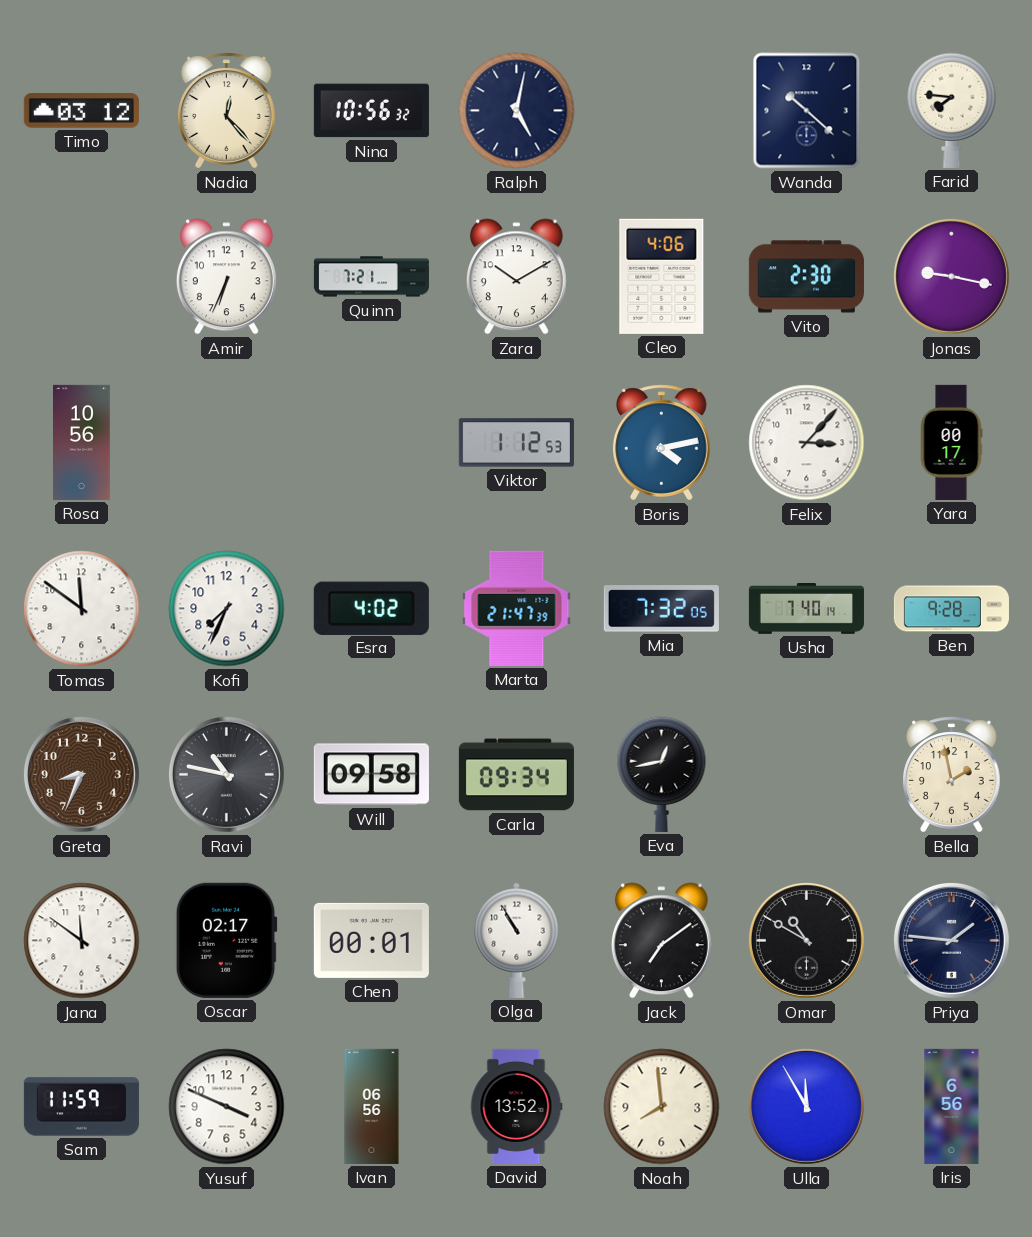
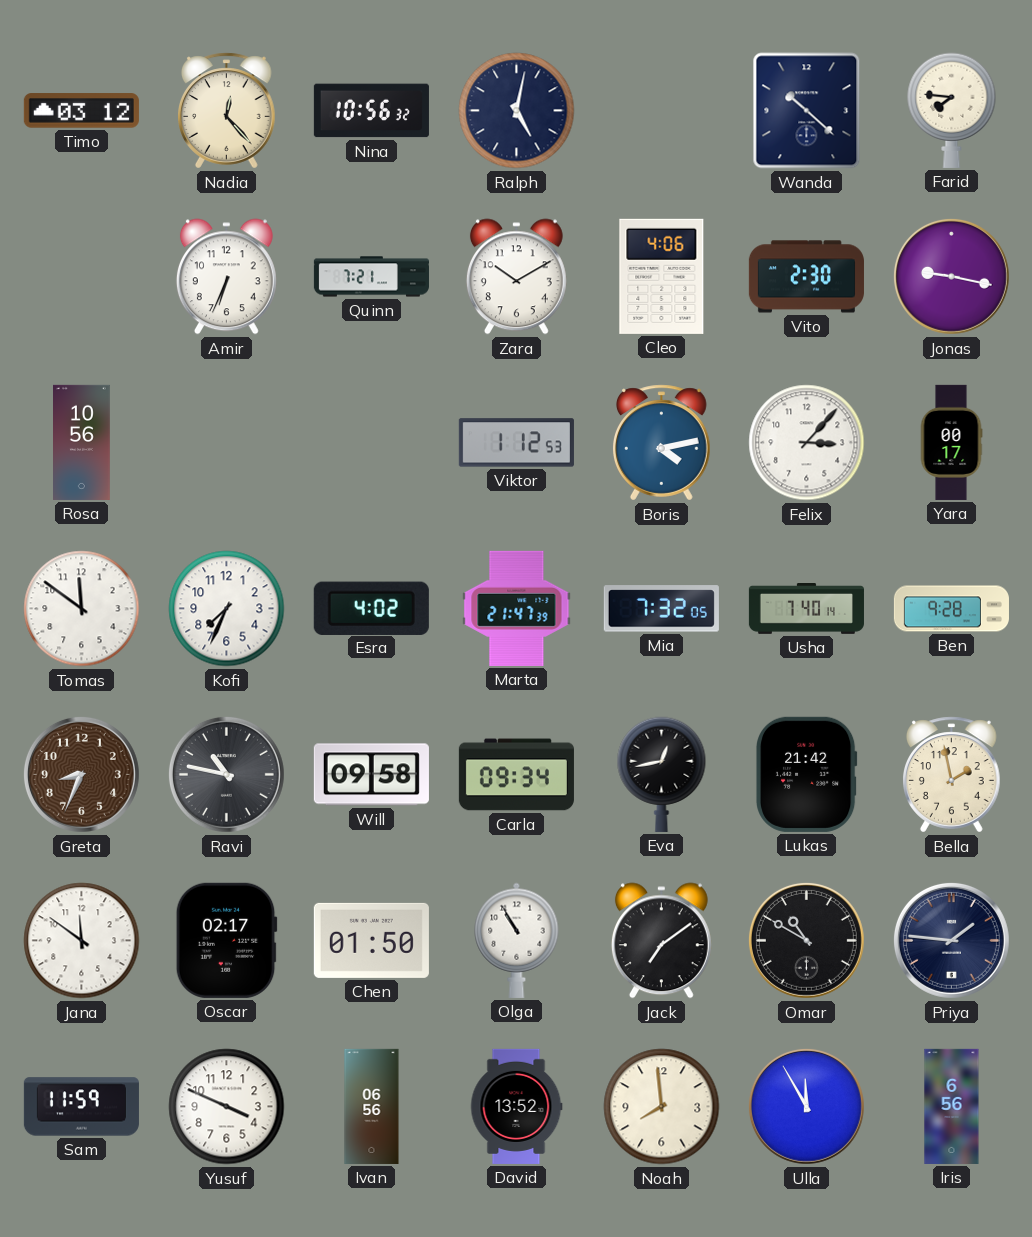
Lukas: none -> 21:42 (806, 774)
Chen: 00:01 -> 01:50 (371, 940)
